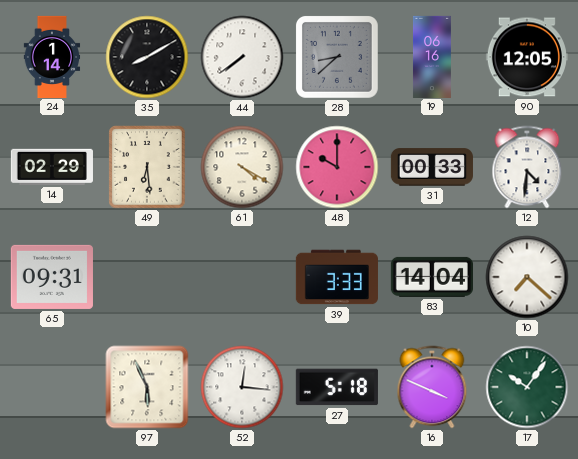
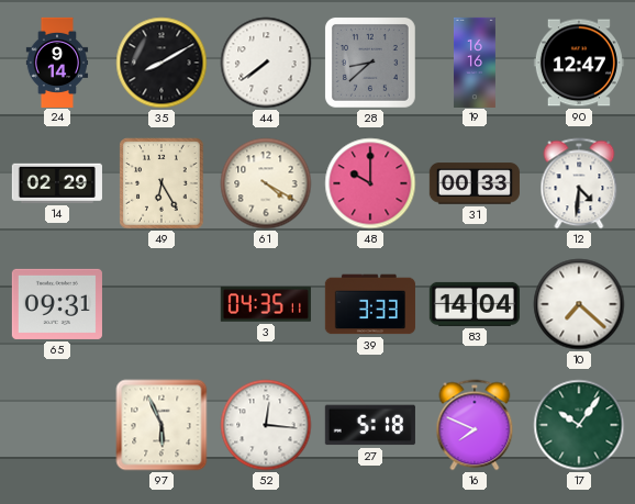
24: 1:14 -> 9:14 (57, 61)
19: 06:16 -> 16:16 (475, 61)
90: 12:05 -> 12:47 (579, 63)
49: 6:29 -> 6:25 (161, 183)
3: none -> 04:35 (266, 304)
16: 3:49 -> 7:49 (475, 425)
